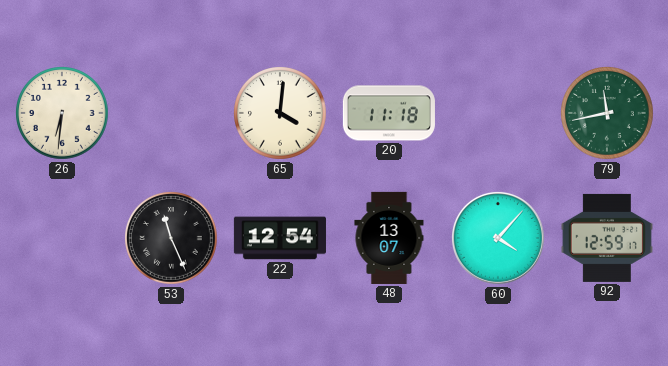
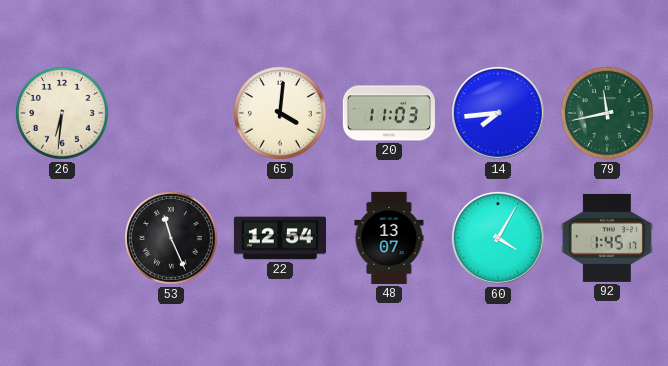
20: 11:18 -> 11:03 (389, 113)
14: none -> 7:44 (498, 113)
60: 4:07 -> 4:05 (498, 238)
92: 12:59 -> 1:45 (607, 238)
